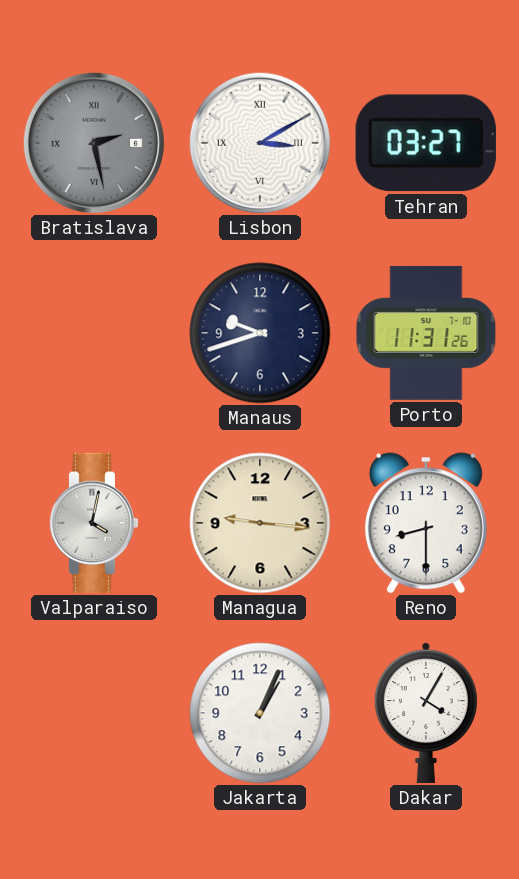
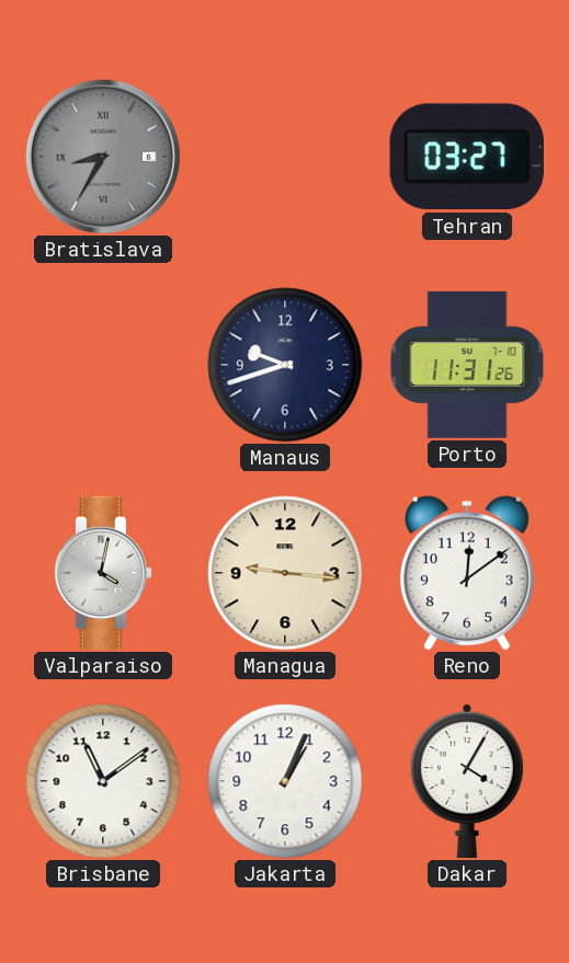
Bratislava: 2:28 -> 8:35 (103, 157)
Lisbon: 3:10 -> none (260, 143)
Reno: 8:30 -> 12:09 (467, 573)
Brisbane: none -> 11:09 (103, 781)
